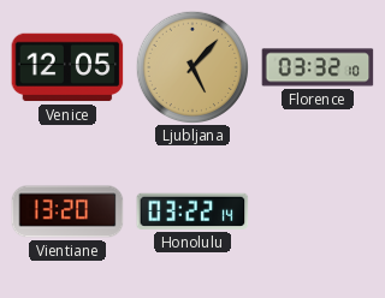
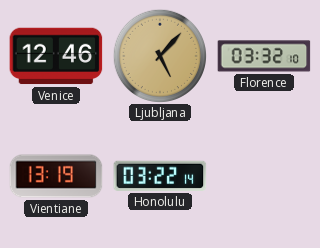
Venice: 12:05 -> 12:46 (56, 56)
Vientiane: 13:20 -> 13:19 (56, 176)
